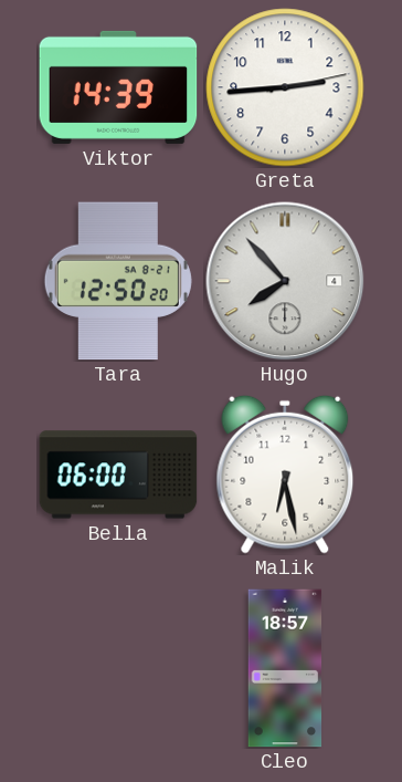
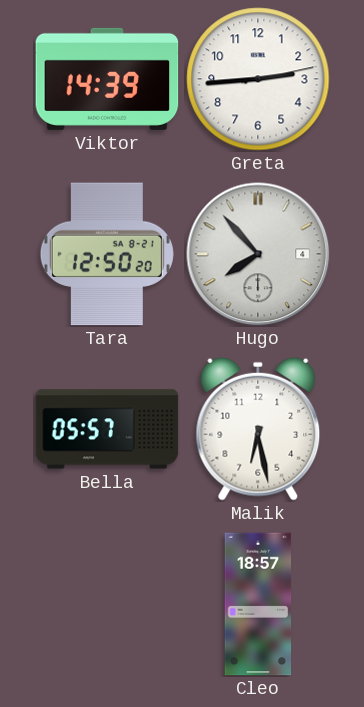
Bella: 06:00 -> 05:57 (107, 429)
